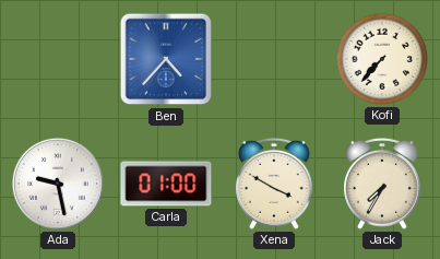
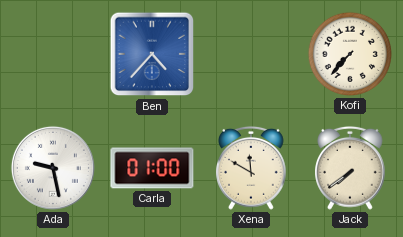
Xena: 3:50 -> 11:50 (252, 168)
Jack: 7:35 -> 7:39 (351, 168)
